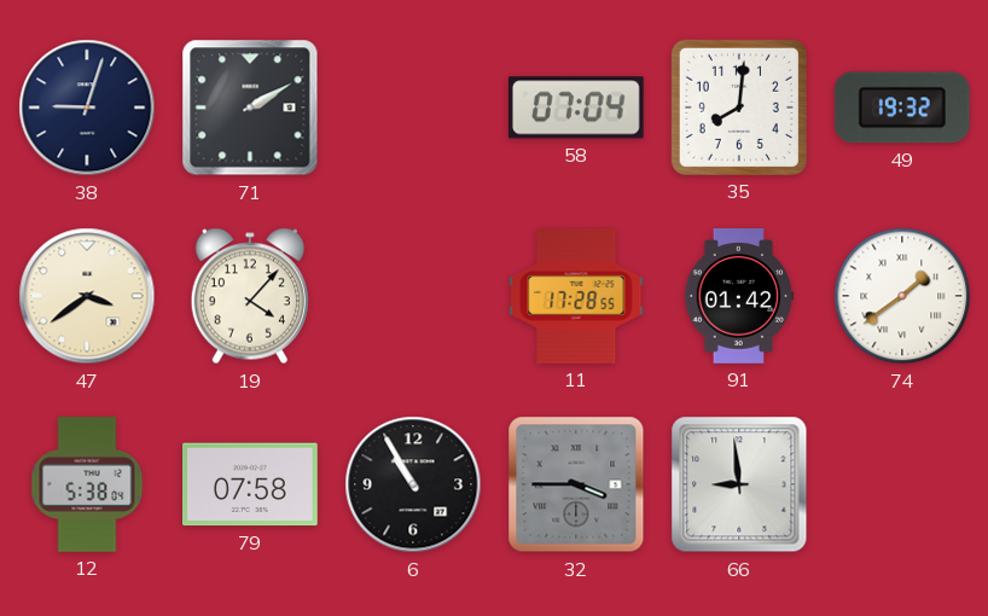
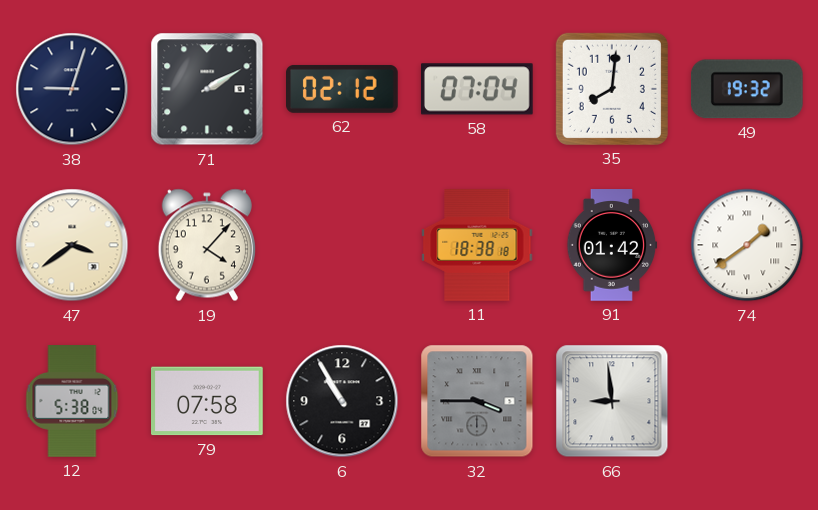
62: none -> 02:12 (343, 89)
11: 17:28 -> 18:38 (477, 246)
